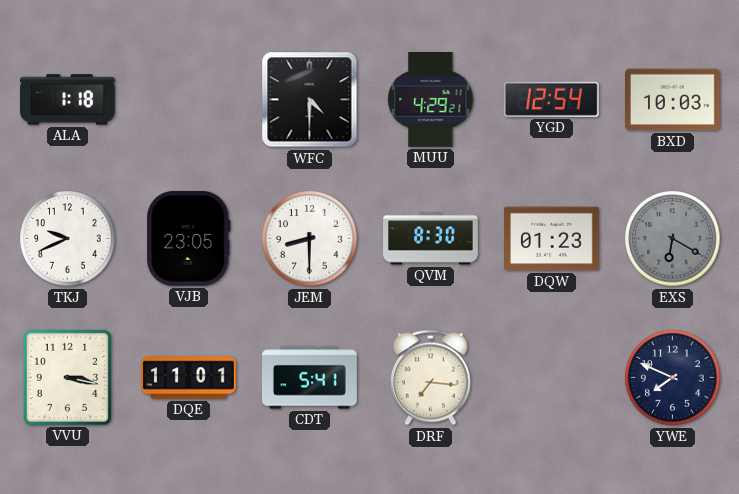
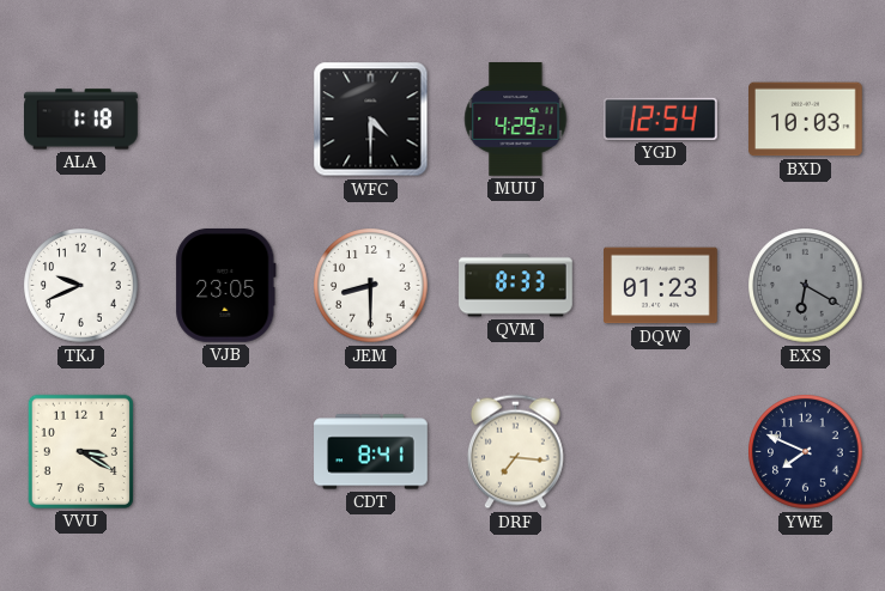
QVM: 8:30 -> 8:33 (516, 286)
VVU: 3:17 -> 3:20 (80, 451)
DQE: 11:01 -> none (189, 378)
CDT: 5:41 -> 8:41 (371, 452)
